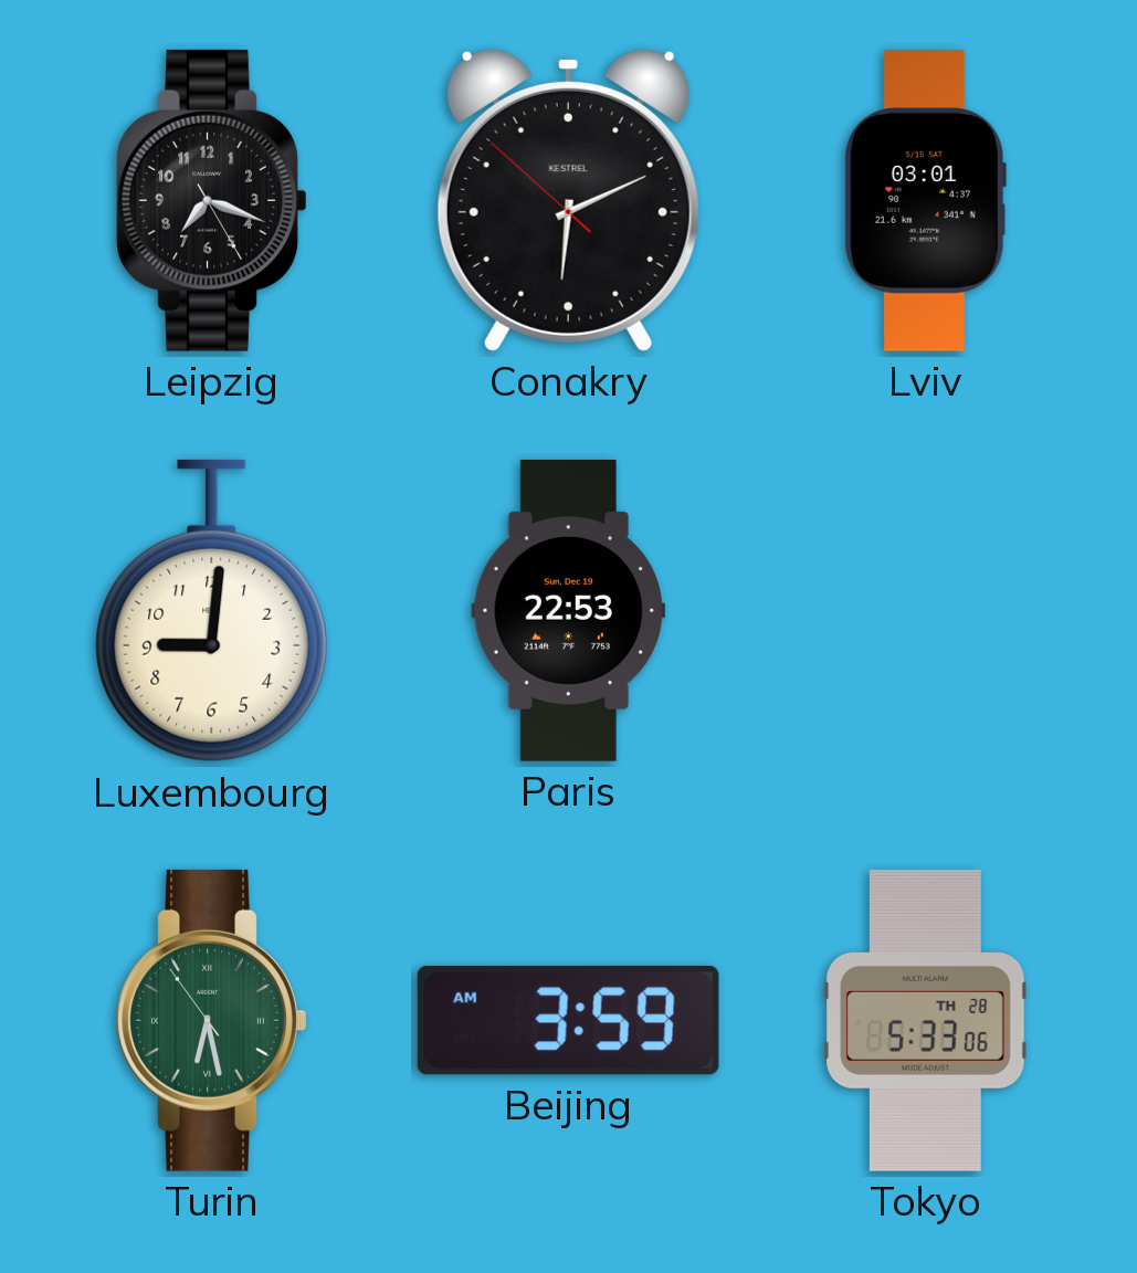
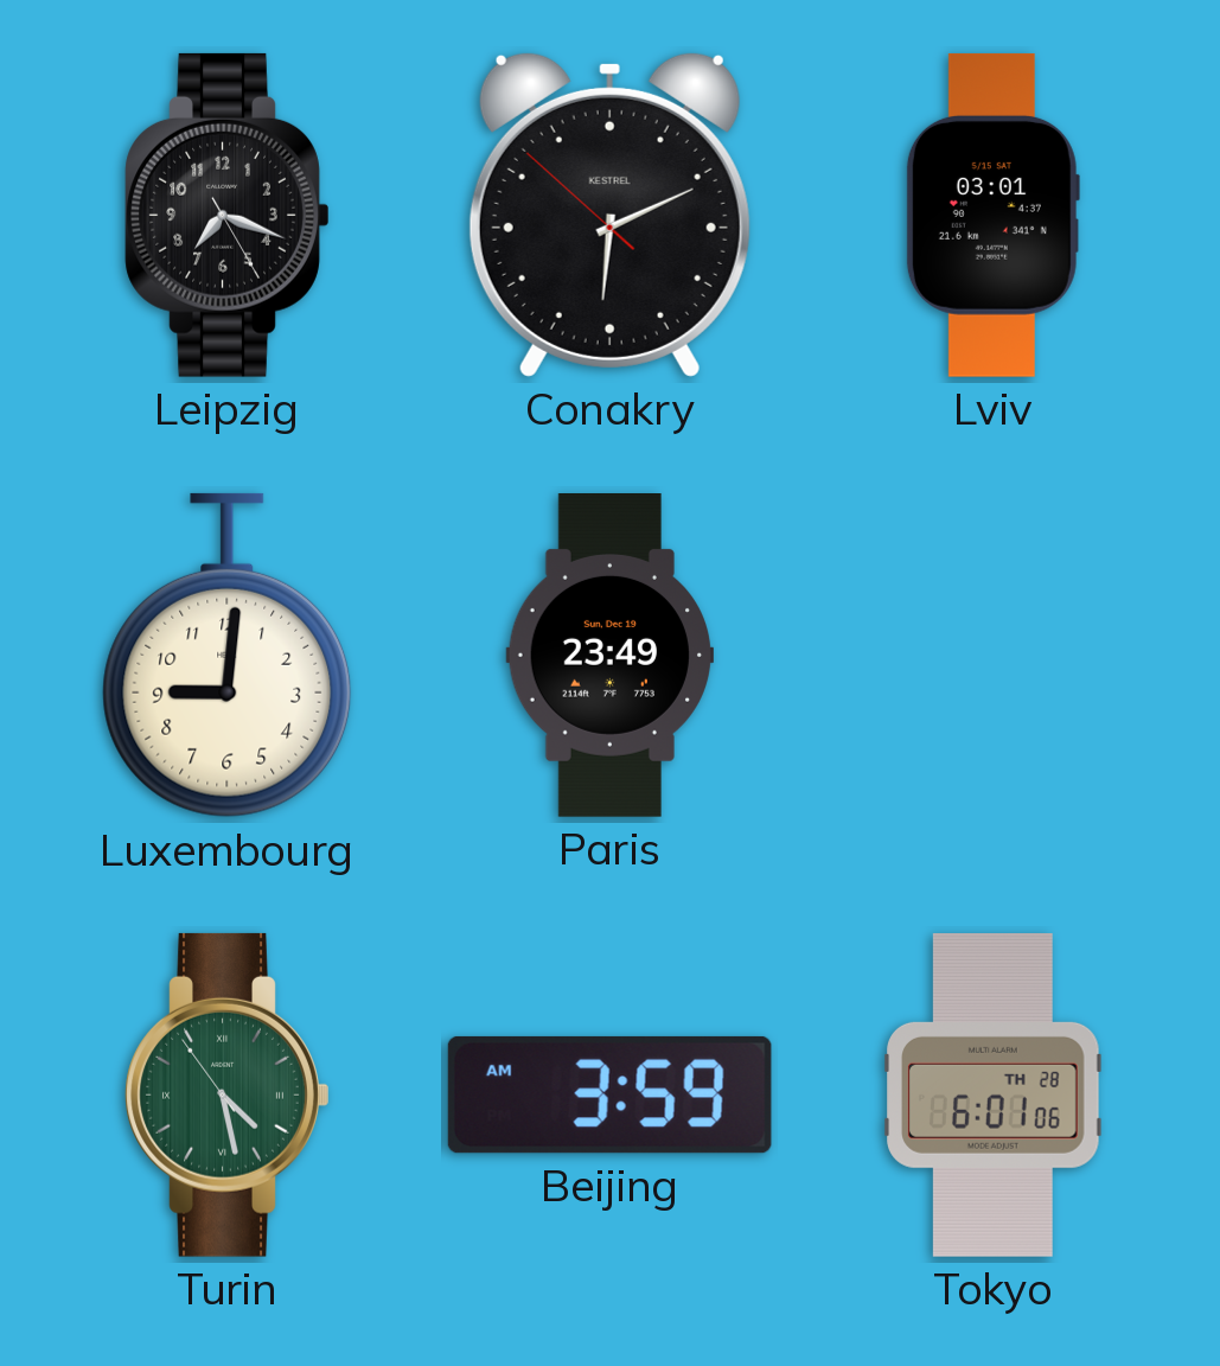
Paris: 22:53 -> 23:49 (609, 656)
Turin: 6:27 -> 4:27 (228, 1094)
Tokyo: 5:33 -> 6:01 (994, 1094)
